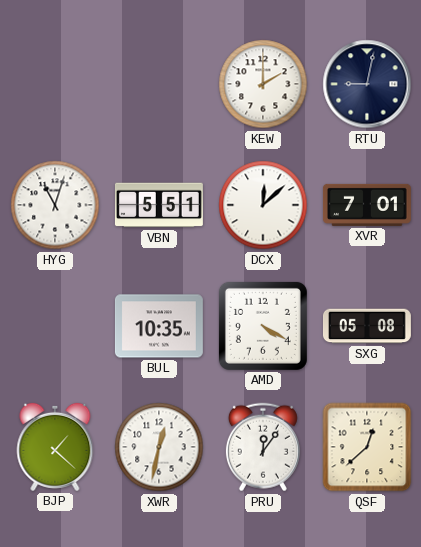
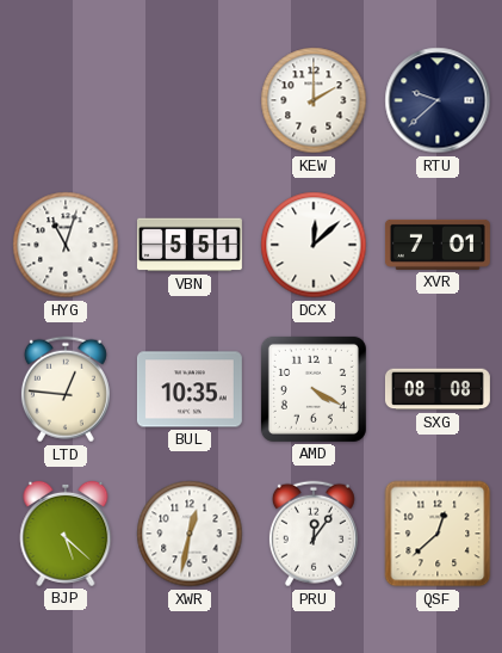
RTU: 9:02 -> 9:38 (438, 100)
LTD: none -> 12:46 (66, 389)
SXG: 05:08 -> 08:08 (438, 389)
BJP: 1:22 -> 5:22 (66, 534)
